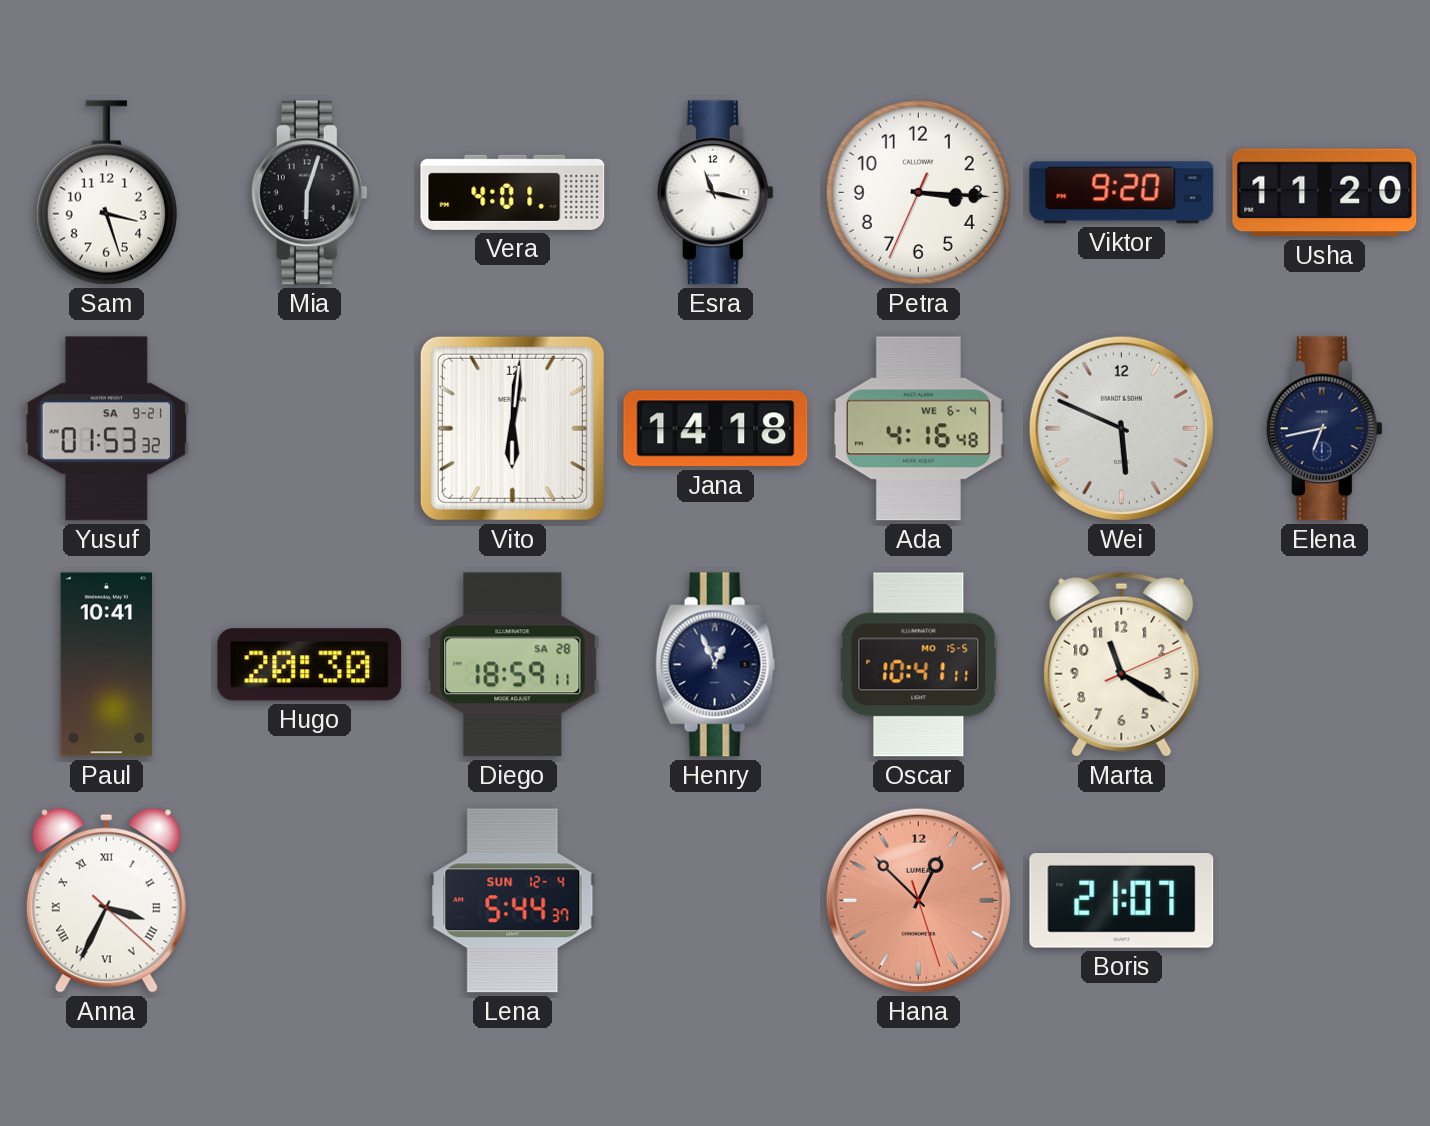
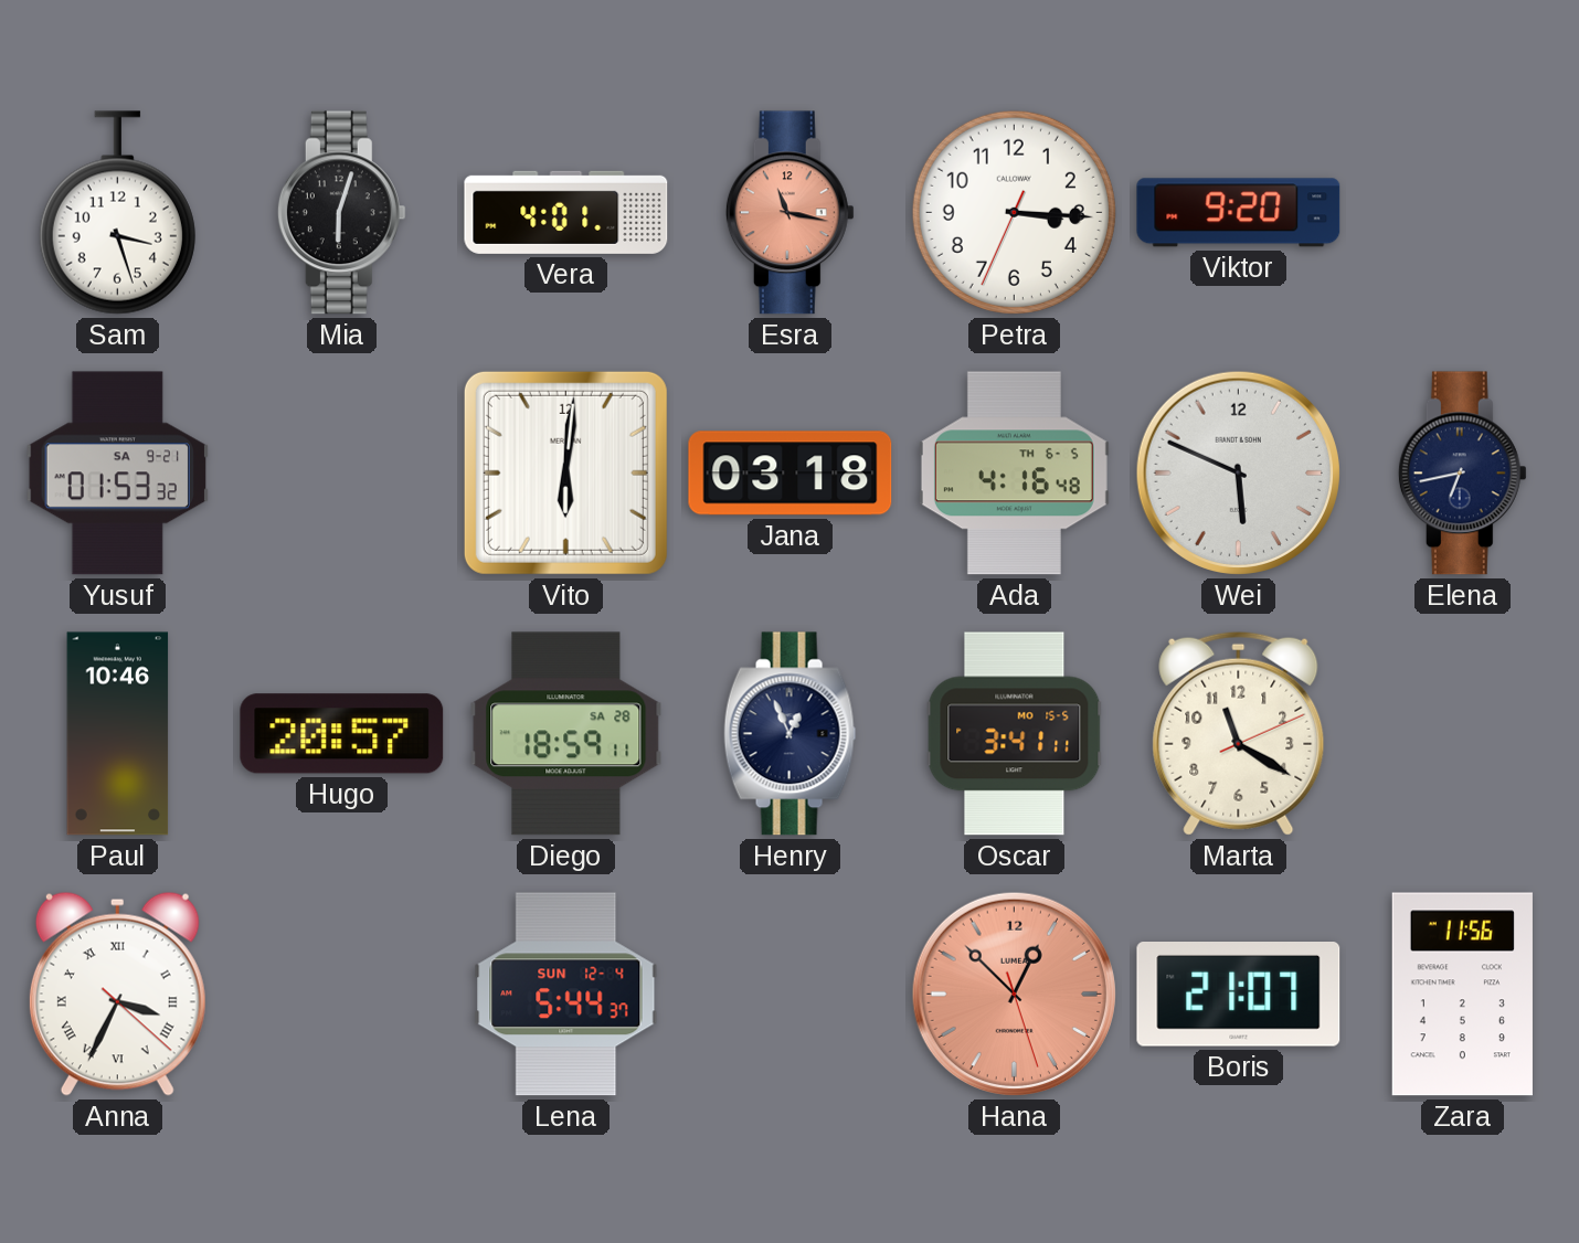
Esra dial: white -> salmon (789, 213)
Usha: 11:20 -> none (1325, 193)
Jana: 14:18 -> 03:18 (791, 474)
Ada date: WE 6-4 -> TH 6-5 (1014, 474)
Paul: 10:41 -> 10:46 (118, 734)
Hugo: 20:30 -> 20:57 (342, 734)
Oscar: 10:41 -> 3:41 (1015, 734)
Zara: none -> 11:56 (1462, 995)
